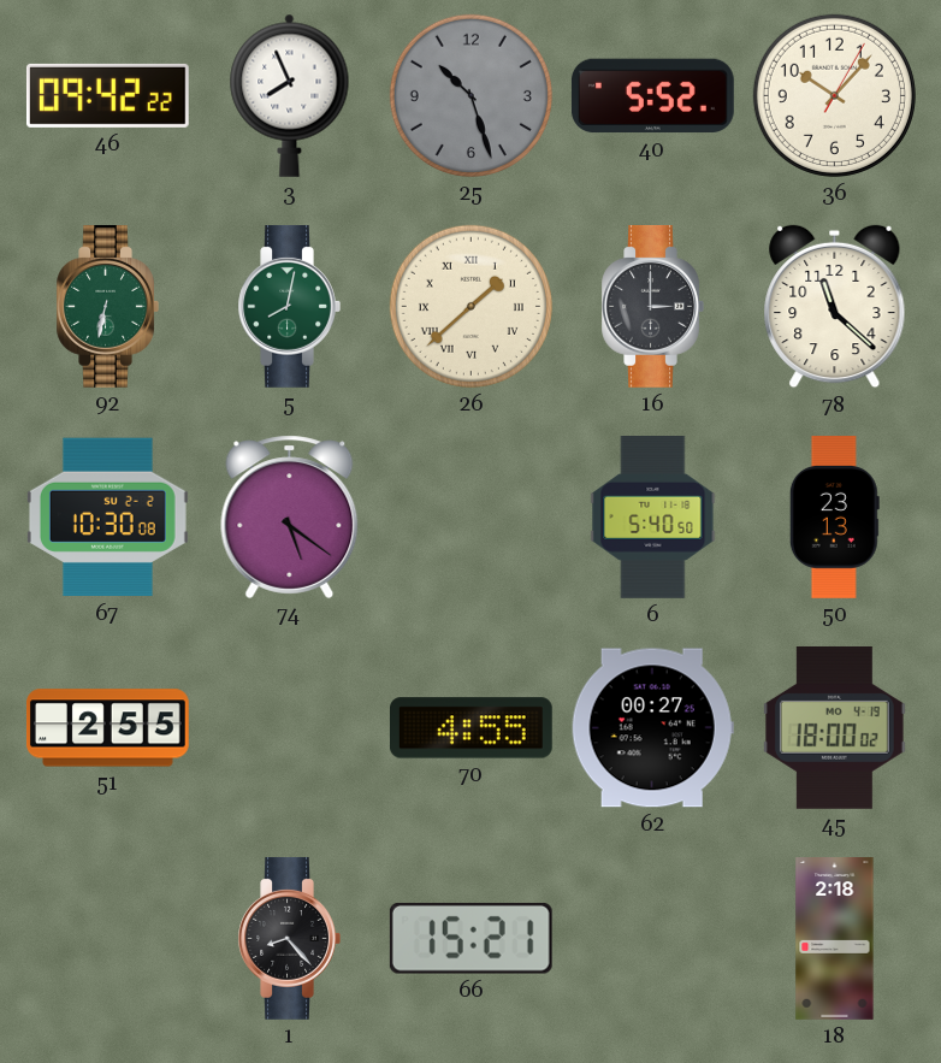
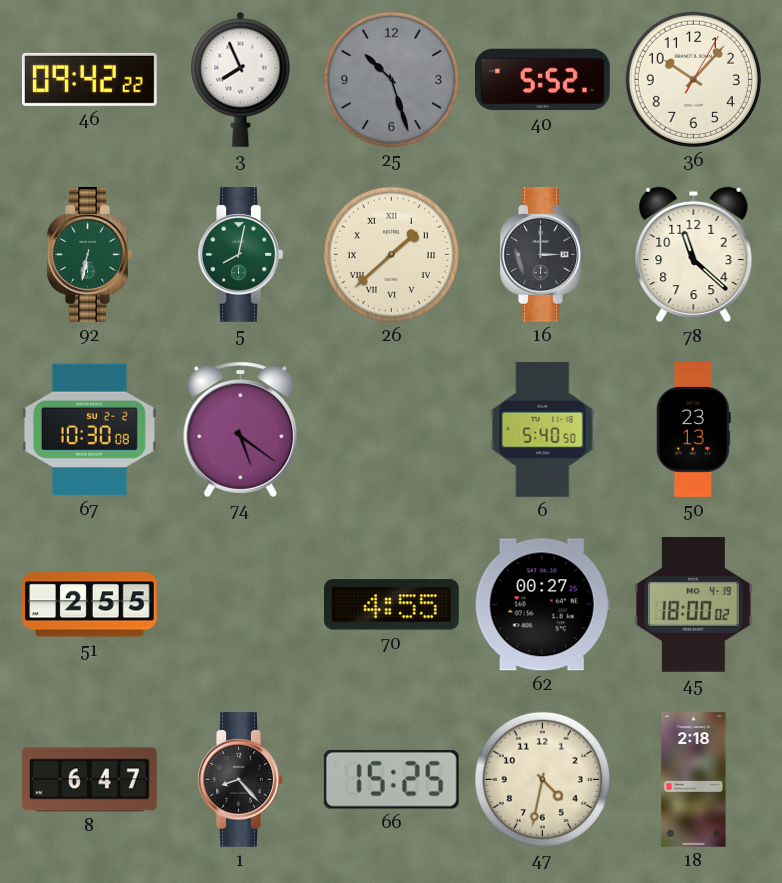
8: none -> 6:47 (89, 780)
66: 15:21 -> 15:25 (391, 779)
47: none -> 4:32 (542, 779)
